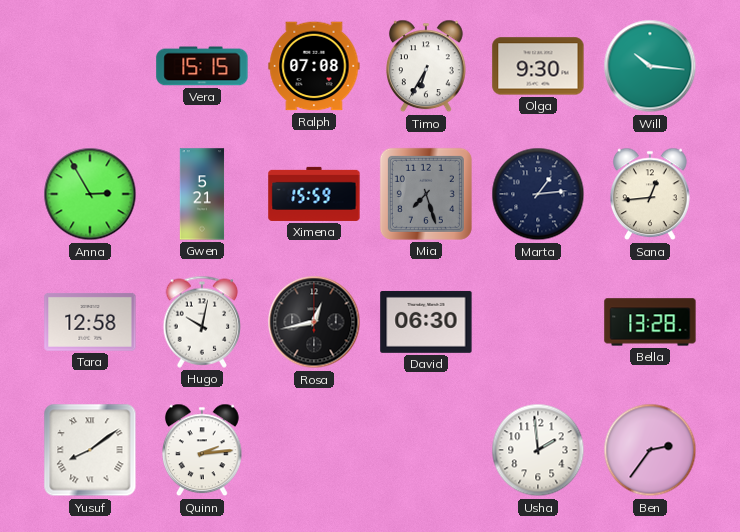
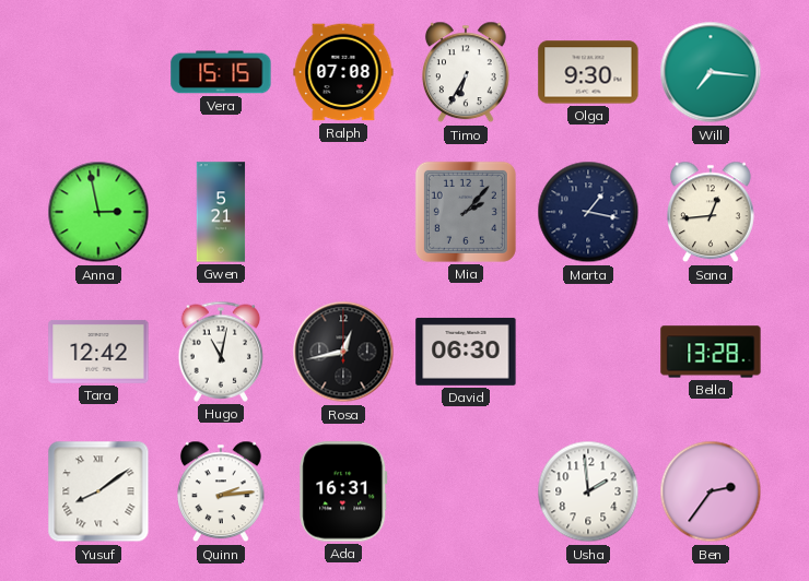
Will: 10:16 -> 7:16 (711, 72)
Anna: 2:55 -> 2:58 (98, 212)
Ximena: 15:59 -> none (314, 194)
Mia: 7:27 -> 2:07 (466, 212)
Marta: 1:14 -> 1:17 (588, 212)
Tara: 12:58 -> 12:42 (98, 352)
Hugo: 10:02 -> 11:02 (221, 352)
Ada: none -> 16:31 (343, 491)
